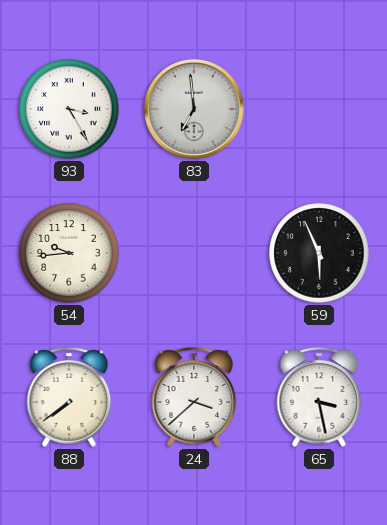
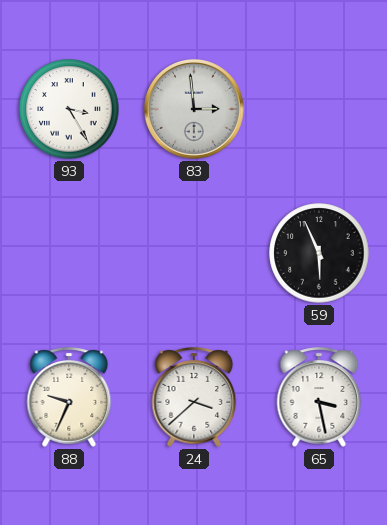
83: 6:59 -> 2:59 (194, 109)
54: 9:44 -> none (69, 253)
88: 7:39 -> 9:34 (69, 397)
